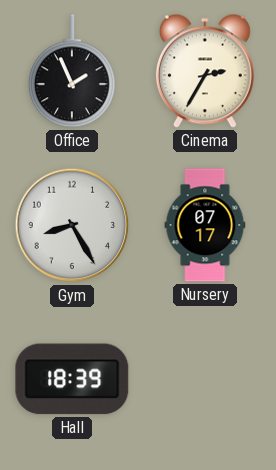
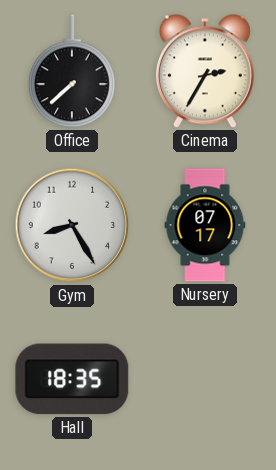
Office: 1:56 -> 7:38 (72, 71)
Hall: 18:39 -> 18:35 (72, 379)
